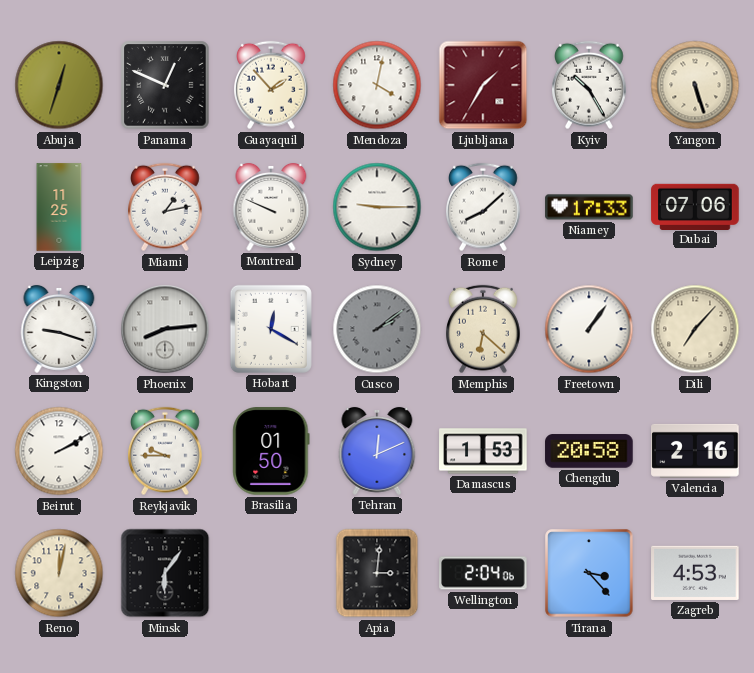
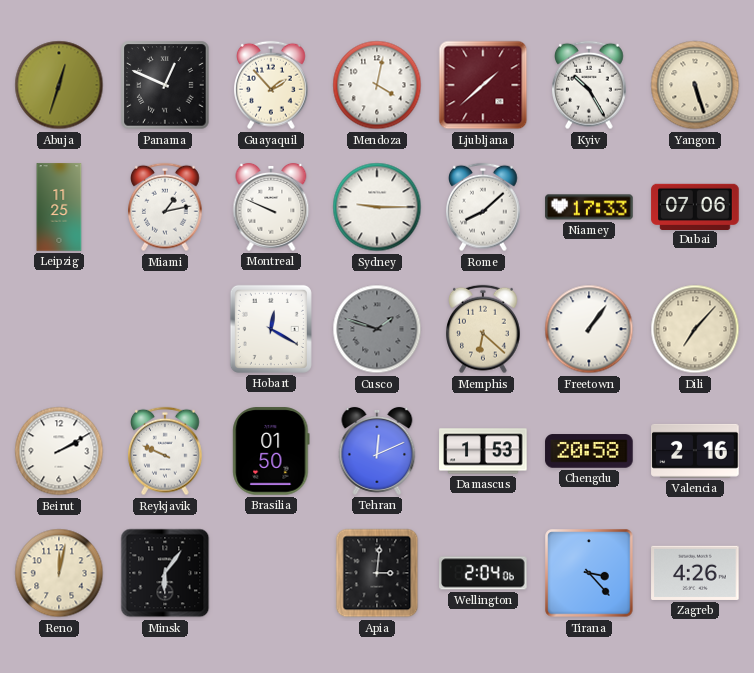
Ljubljana: 1:35 -> 1:38 (483, 85)
Kingston: 9:18 -> none (59, 329)
Phoenix: 8:14 -> none (165, 329)
Cusco: 2:09 -> 1:48 (377, 329)
Reykjavik: 9:45 -> 9:49 (166, 451)
Zagreb: 4:53 -> 4:26 (695, 573)
